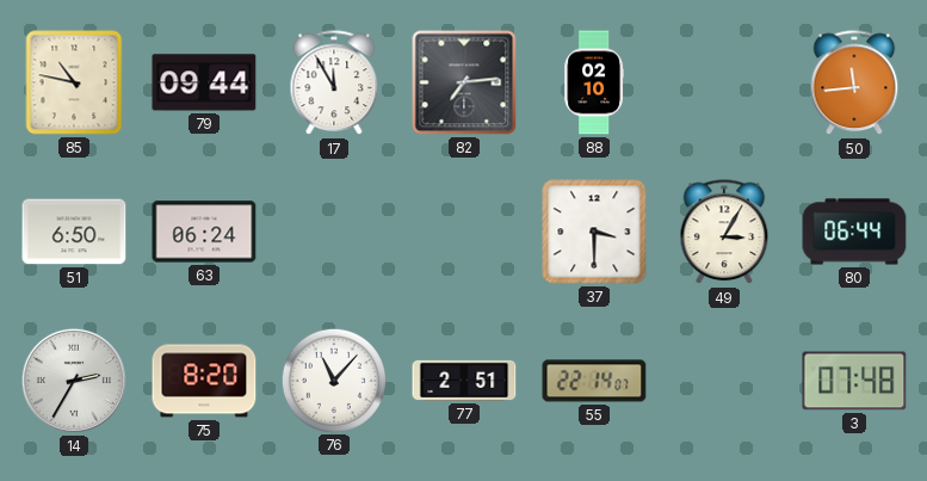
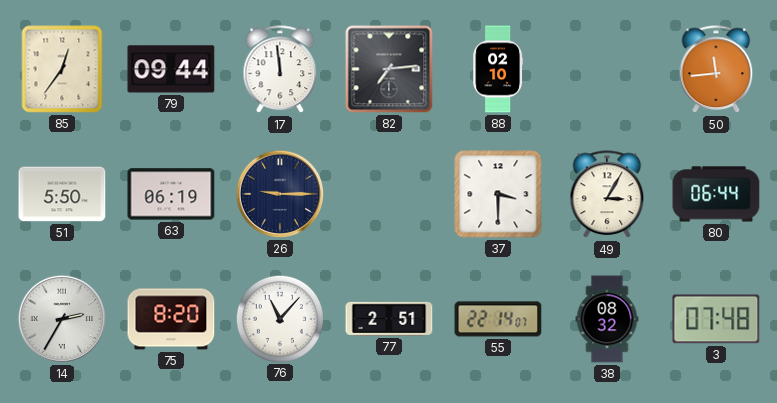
85: 10:47 -> 12:36 (62, 69)
17: 11:55 -> 11:59 (280, 70)
51: 6:50 -> 5:50 (62, 194)
63: 06:24 -> 06:19 (171, 194)
26: none -> 9:15 (280, 194)
38: none -> 08:32 (607, 319)
